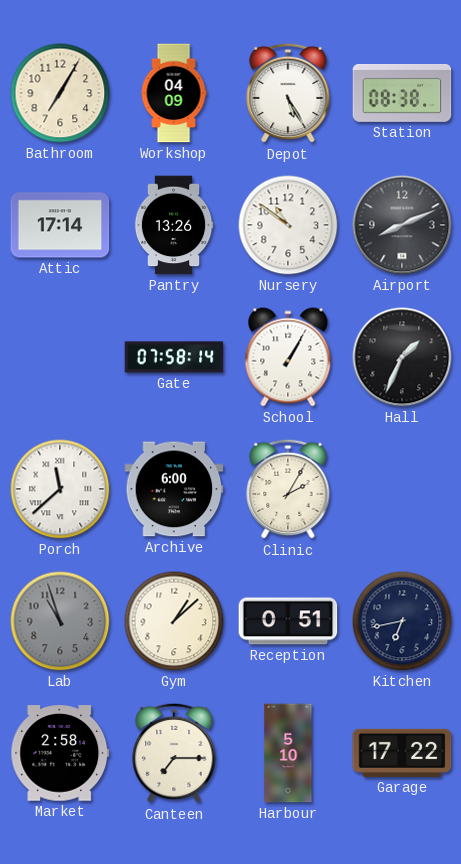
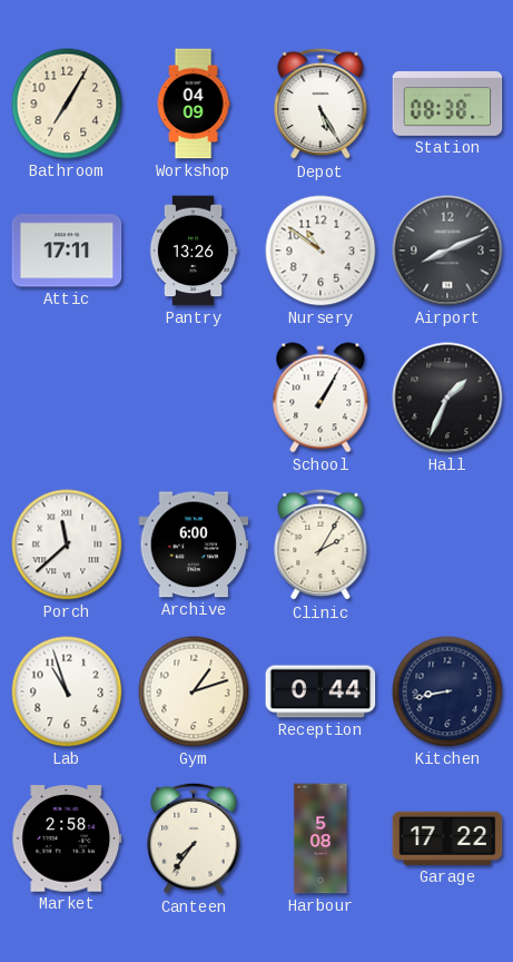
Attic: 17:14 -> 17:11 (67, 251)
Gate: 07:58 -> none (174, 357)
Lab dial: grey -> white (67, 691)
Gym: 1:08 -> 1:12 (194, 691)
Reception: 0:51 -> 0:44 (320, 691)
Kitchen: 6:43 -> 8:43 (447, 691)
Canteen: 7:15 -> 7:36 (194, 838)
Harbour: 5:10 -> 5:08 (320, 838)
